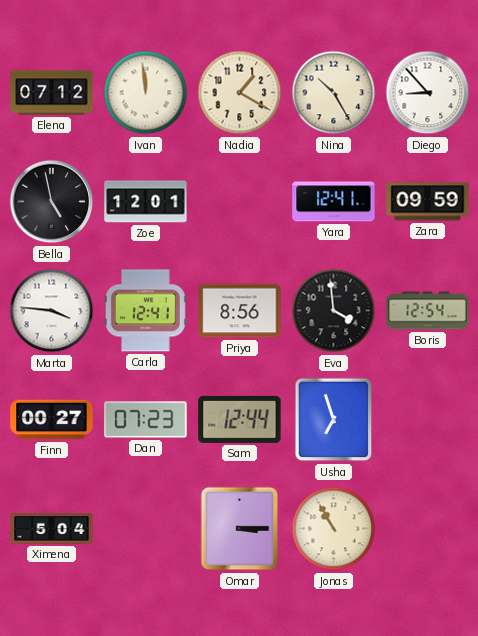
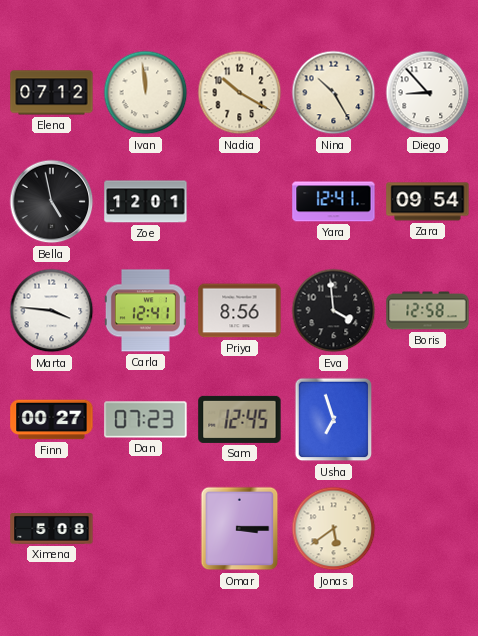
Nadia: 1:20 -> 10:20 (240, 93)
Zara: 09:59 -> 09:54 (428, 202)
Boris: 12:54 -> 12:58 (428, 311)
Sam: 12:44 -> 12:45 (240, 419)
Ximena: 5:04 -> 5:08 (52, 529)
Jonas: 10:55 -> 5:39 (334, 529)
